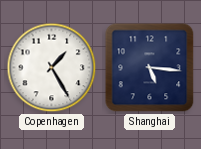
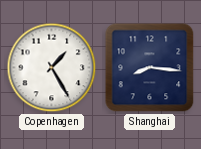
Shanghai: 5:16 -> 8:16 (150, 68)
